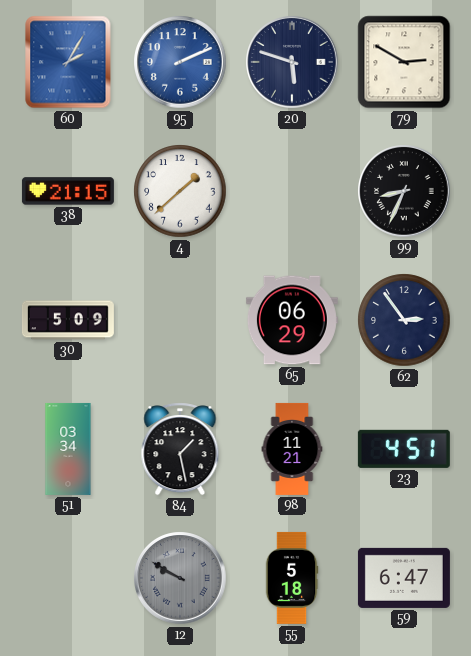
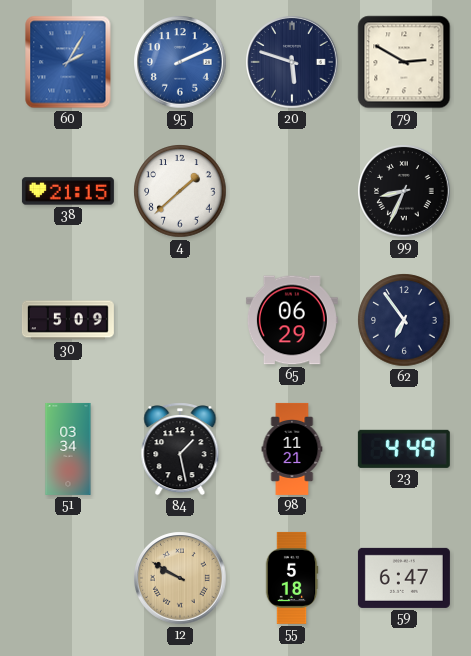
62: 2:54 -> 6:54 (404, 320)
23: 4:51 -> 4:49 (404, 449)
12 dial: grey -> champagne (180, 578)
